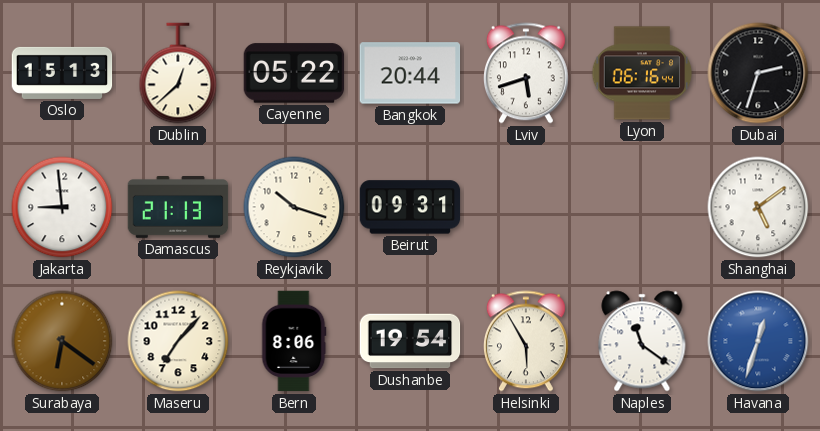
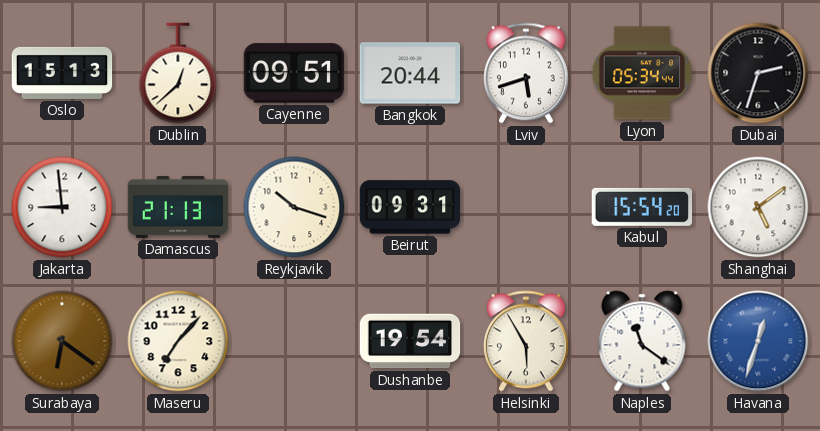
Cayenne: 05:22 -> 09:51 (294, 73)
Lyon: 06:16 -> 05:34 (642, 73)
Kabul: none -> 15:54 (642, 207)
Bern: 8:06 -> none (294, 341)
